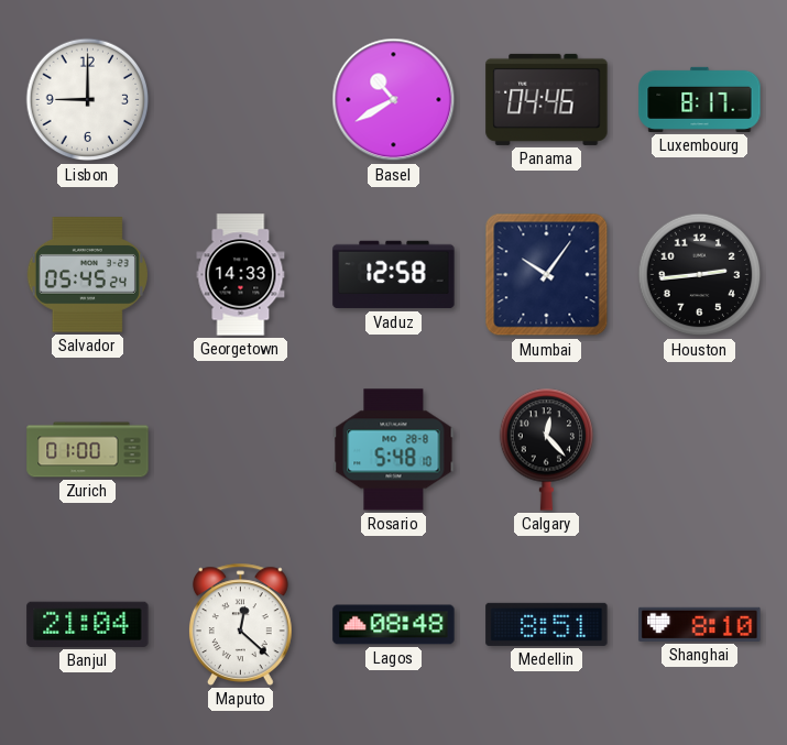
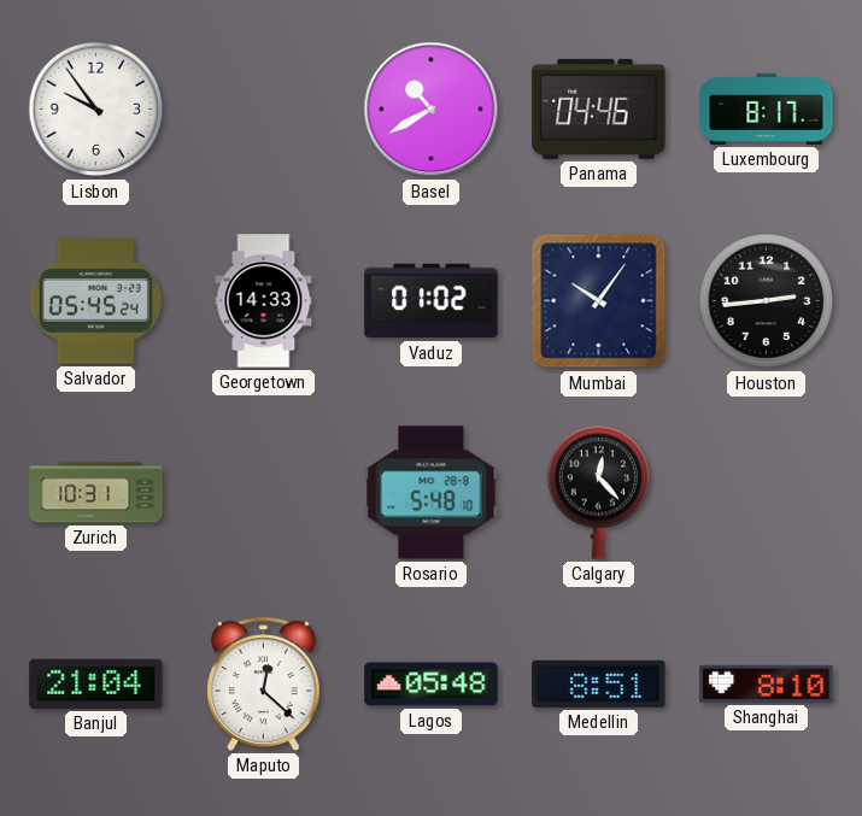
Lisbon: 9:00 -> 9:54 (96, 110)
Vaduz: 12:58 -> 01:02 (432, 301)
Zurich: 01:00 -> 10:31 (96, 493)
Lagos: 08:48 -> 05:48 (432, 685)
